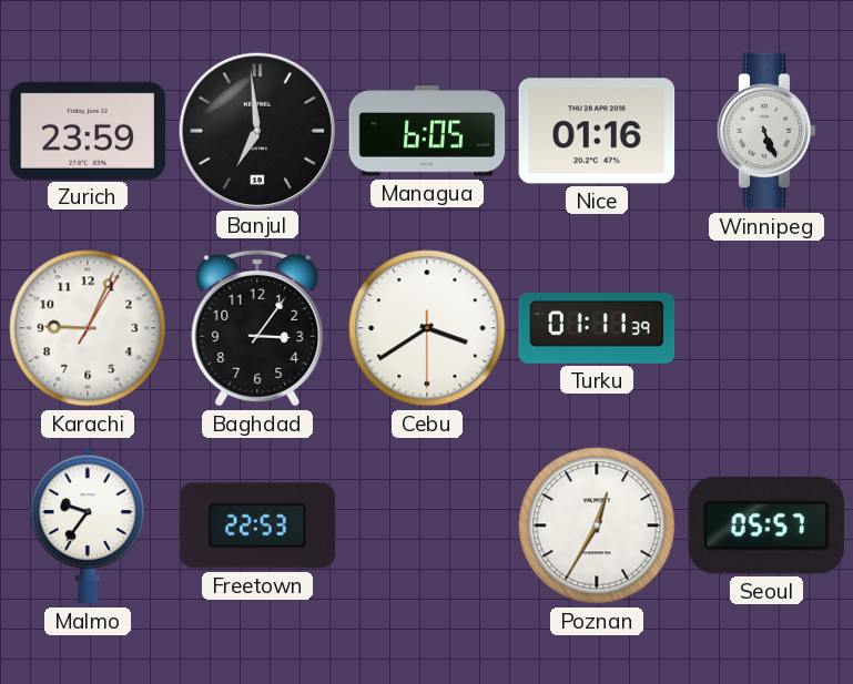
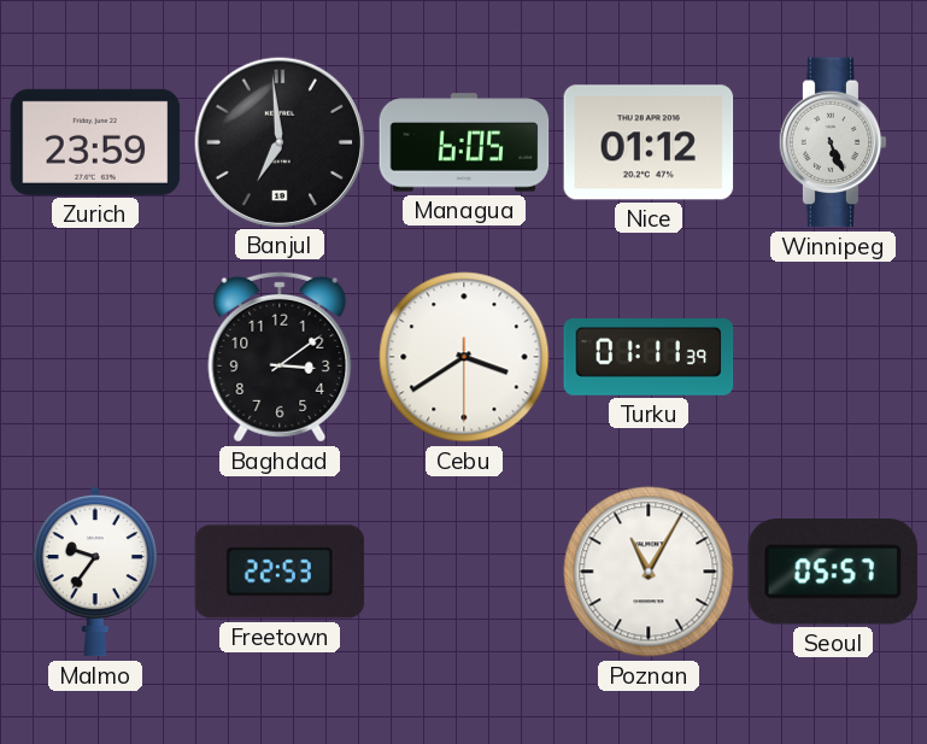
Nice: 01:16 -> 01:12 (649, 142)
Karachi: 9:04 -> none (88, 328)
Baghdad: 3:06 -> 3:09 (280, 357)
Poznan: 12:35 -> 11:05 (649, 572)
